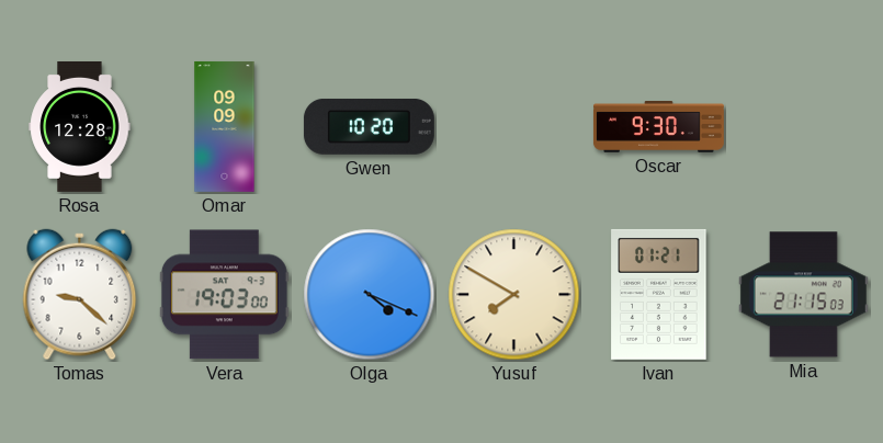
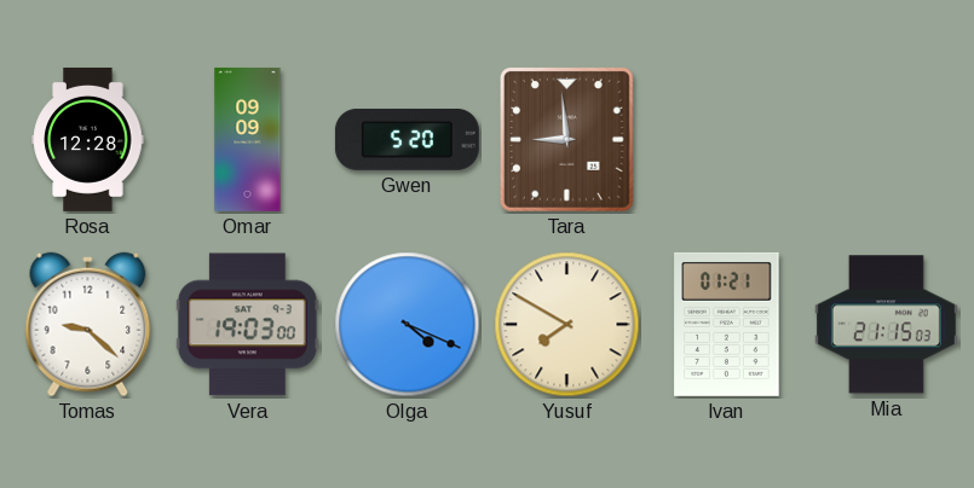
Gwen: 10:20 -> 5:20 (407, 139)
Tara: none -> 8:59 (566, 140)
Oscar: 9:30 -> none (658, 127)
